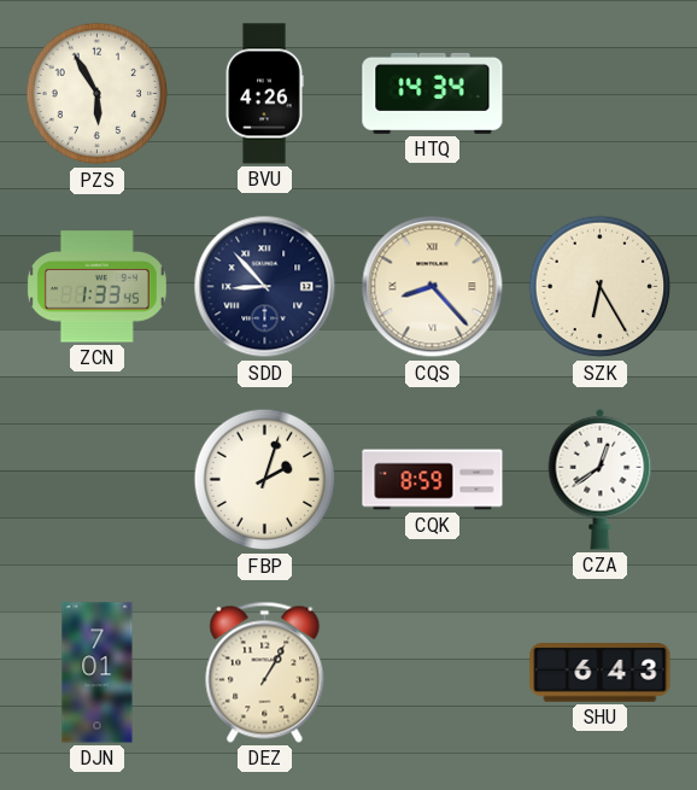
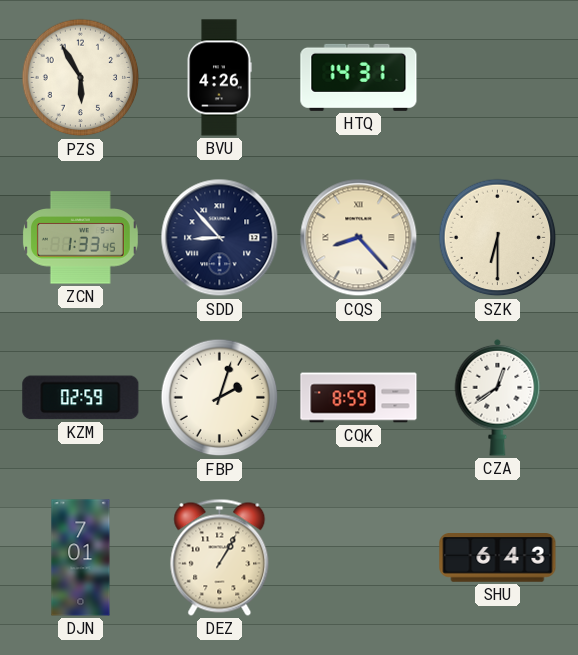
HTQ: 14:34 -> 14:31 (359, 77)
SZK: 6:25 -> 6:30 (498, 238)
KZM: none -> 02:59 (81, 398)
